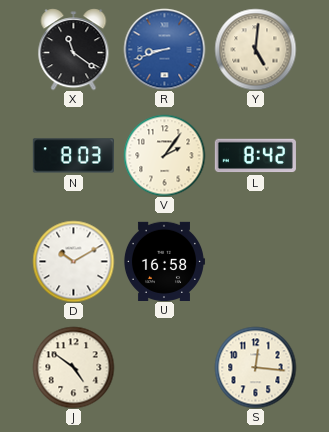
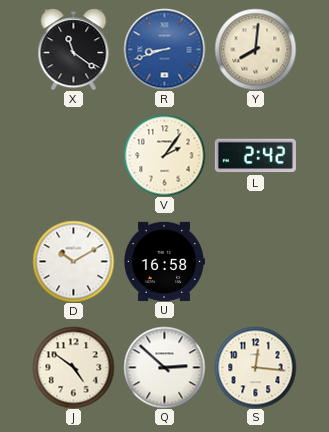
Y: 5:01 -> 8:01 (255, 49)
N: 8:03 -> none (73, 156)
L: 8:42 -> 2:42 (255, 156)
Q: none -> 2:52 (164, 367)
